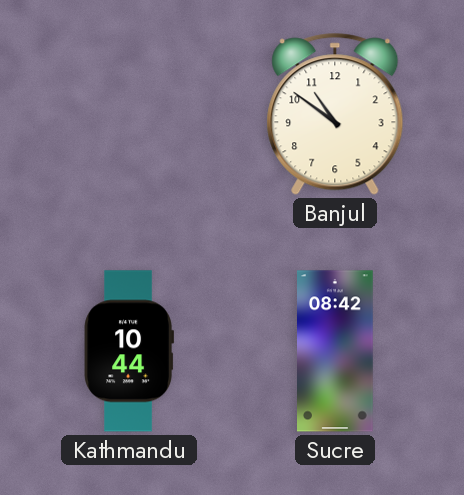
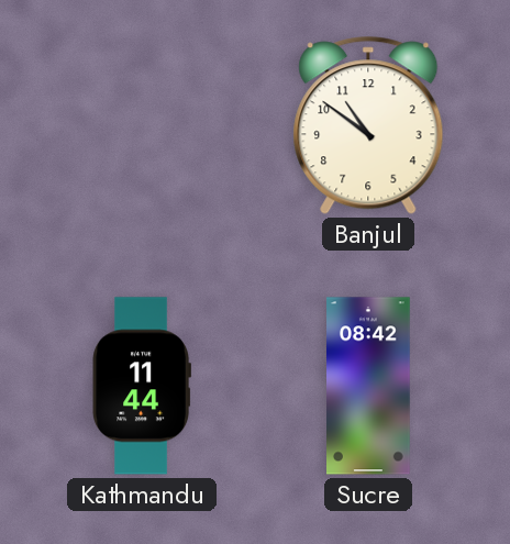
Kathmandu: 10:44 -> 11:44 (141, 386)
